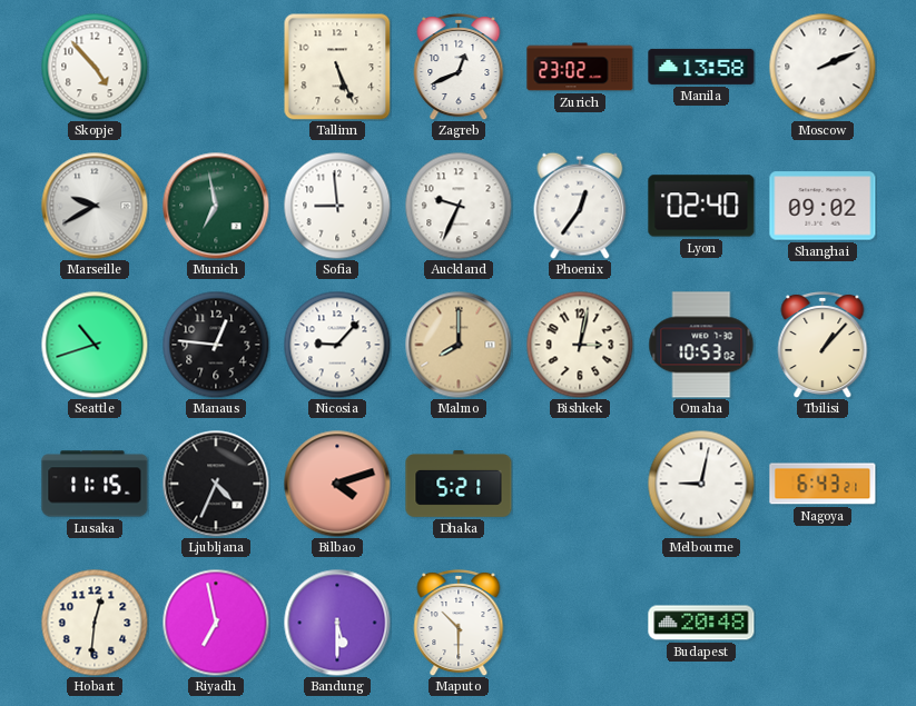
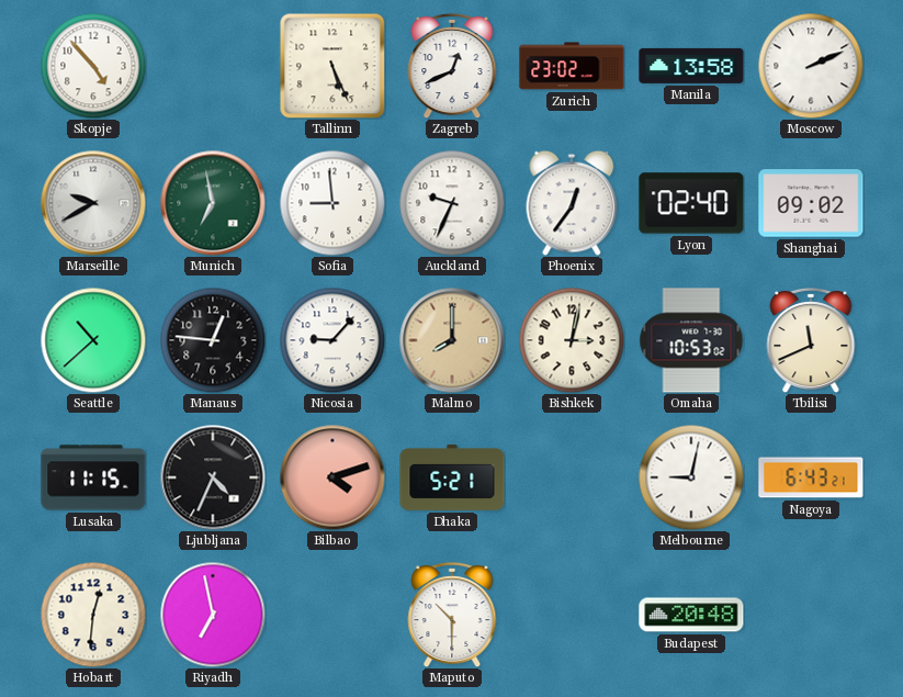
Seattle: 10:42 -> 10:38 (93, 340)
Tbilisi: 1:07 -> 11:41 (811, 340)
Bandung: 5:30 -> none (337, 623)
